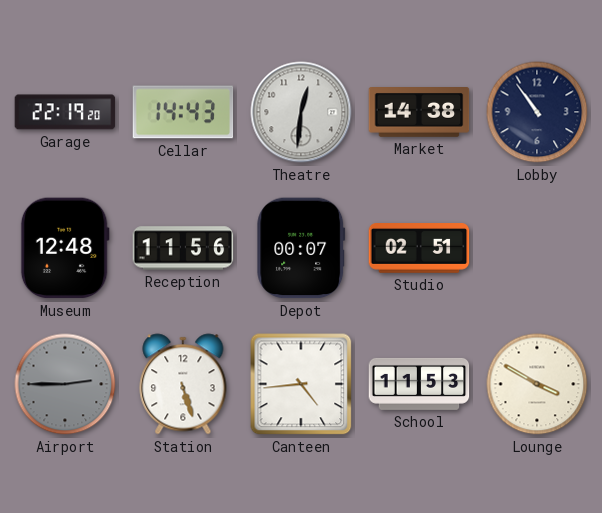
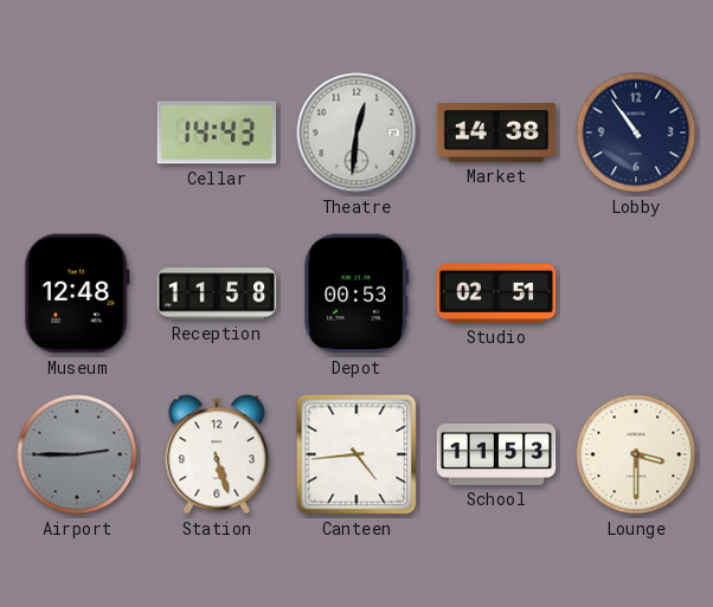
Garage: 22:19 -> none (65, 112)
Reception: 11:56 -> 11:58 (217, 293)
Depot: 00:07 -> 00:53 (356, 293)
Lounge: 3:50 -> 3:30 (636, 454)
